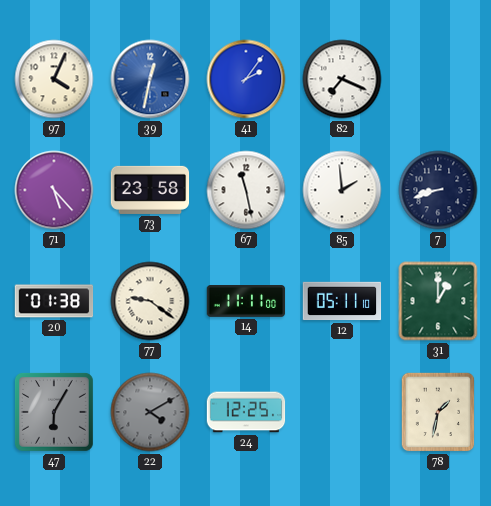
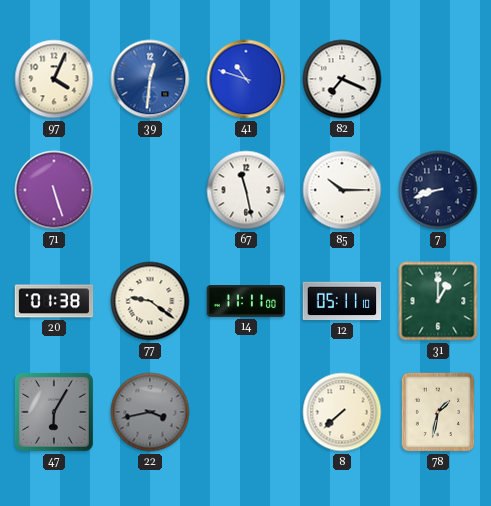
39: 12:32 -> 12:31 (150, 79)
41: 2:06 -> 10:48 (246, 79)
71: 5:23 -> 5:27 (54, 190)
73: 23:58 -> none (150, 190)
85: 1:59 -> 10:15 (342, 190)
22: 4:10 -> 3:43 (150, 412)
24: 12:25 -> none (246, 412)
8: none -> 7:38 (342, 412)
